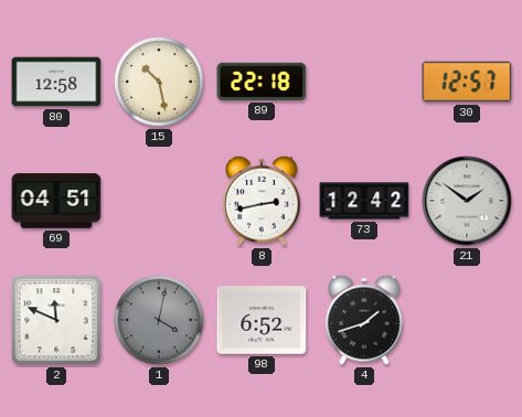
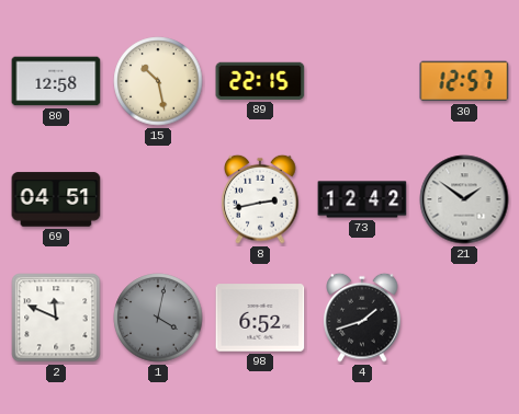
89: 22:18 -> 22:15 (260, 81)
